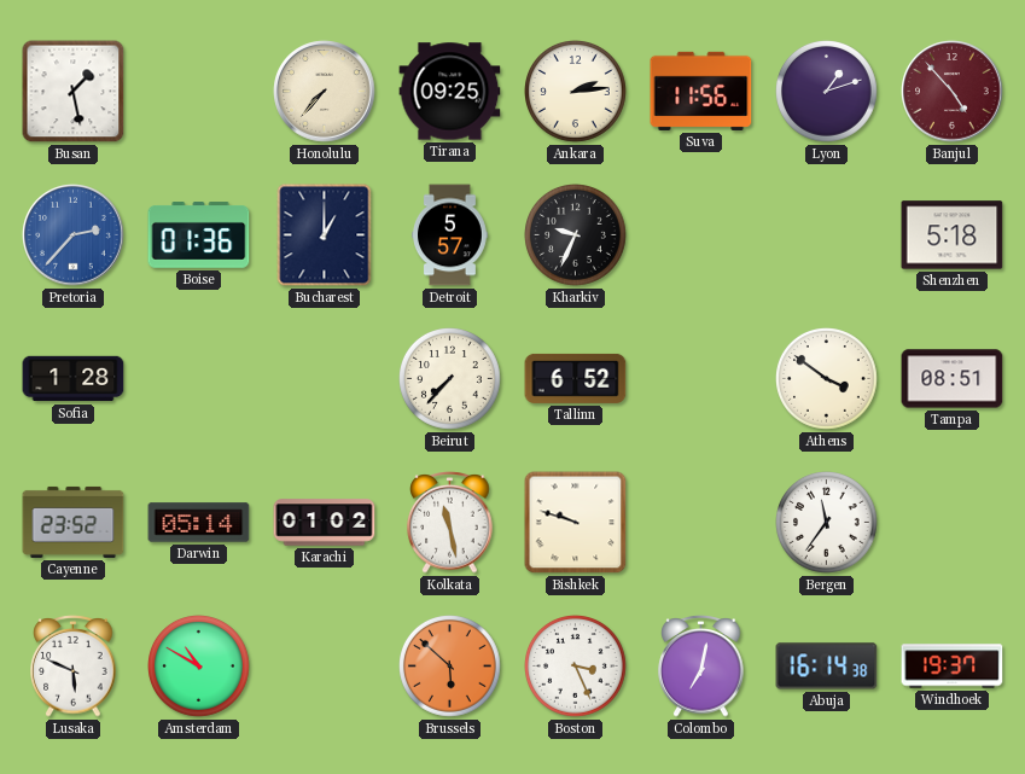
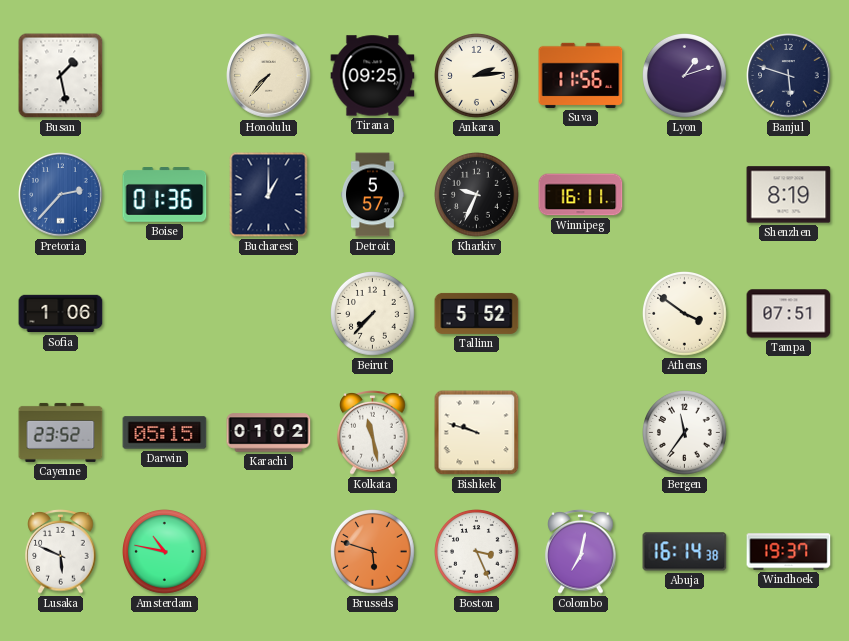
Banjul: 4:53 -> 5:48 (789, 76)
Banjul dial: burgundy -> navy (789, 76)
Winnipeg: none -> 16:11 (581, 195)
Shenzhen: 5:18 -> 8:19 (789, 195)
Sofia: 1:28 -> 1:06 (61, 314)
Tallinn: 6:52 -> 5:52 (477, 313)
Tampa: 08:51 -> 07:51 (789, 314)
Darwin: 05:14 -> 05:15 (165, 433)
Amsterdam: 10:50 -> 10:47 (165, 552)
Brussels: 5:52 -> 5:48 (373, 552)
